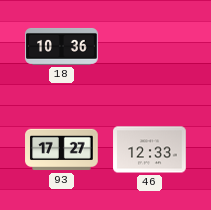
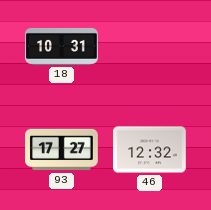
18: 10:36 -> 10:31 (62, 47)
46: 12:33 -> 12:32 (150, 150)
